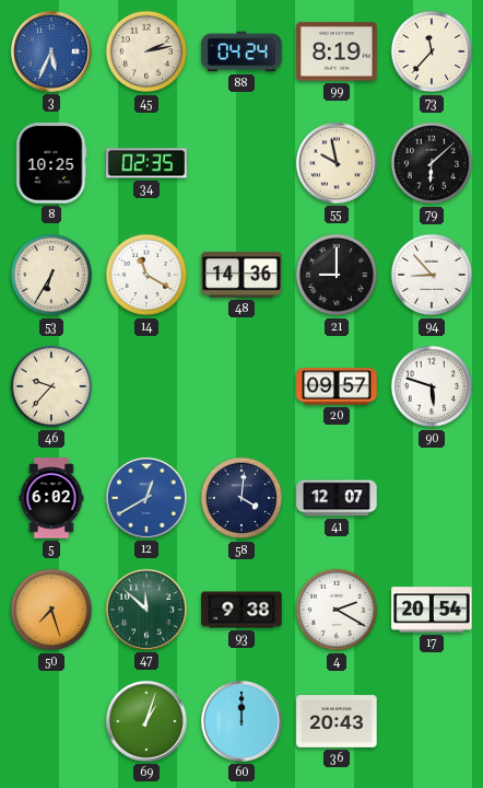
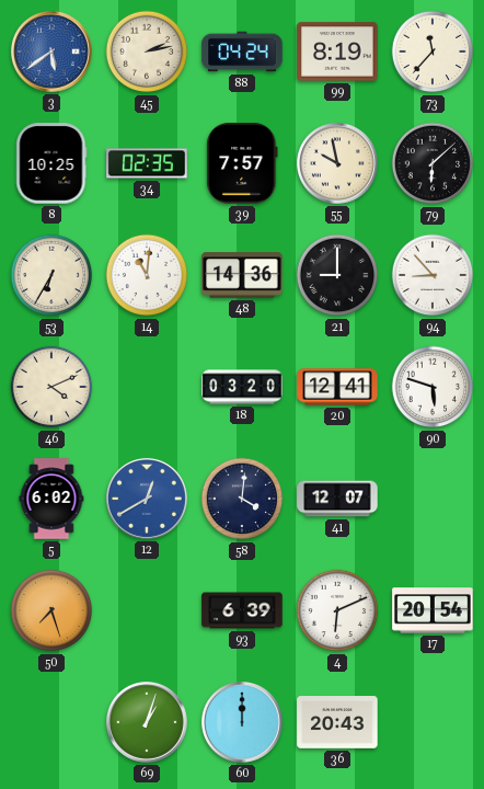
3: 5:34 -> 5:39 (51, 52)
39: none -> 7:57 (242, 163)
14: 11:20 -> 11:01 (147, 275)
46: 9:37 -> 4:11 (51, 387)
18: none -> 03:20 (242, 387)
20: 09:57 -> 12:41 (337, 387)
47: 11:52 -> none (146, 610)
93: 9:38 -> 6:39 (242, 610)
4: 2:20 -> 6:11 (337, 610)
